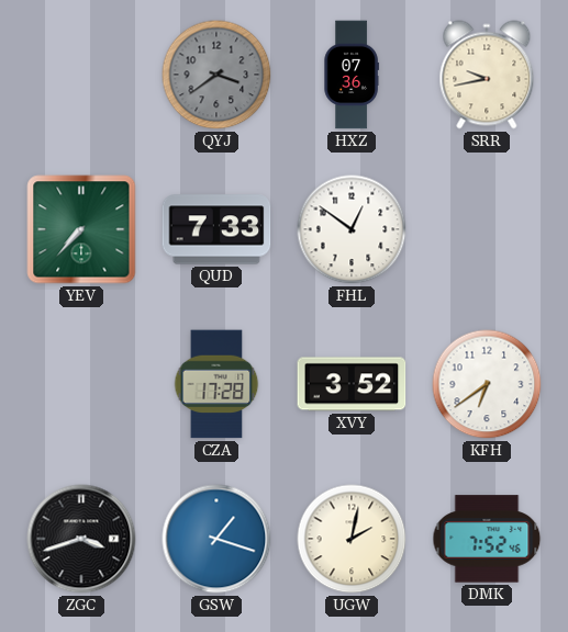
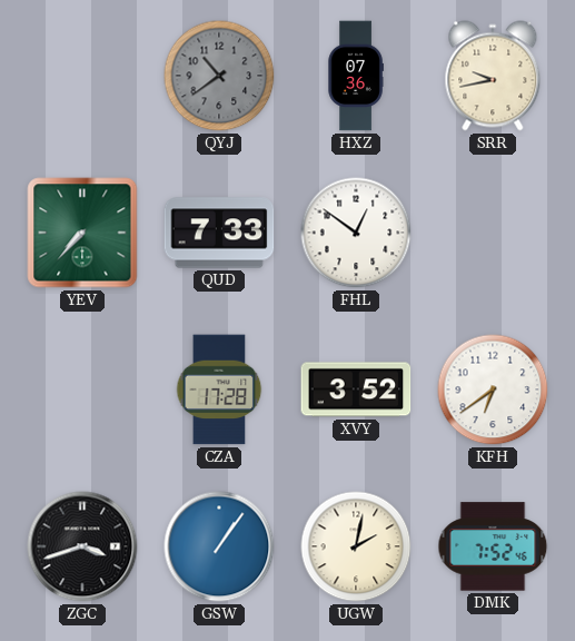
QYJ: 3:39 -> 10:39 (219, 76)
GSW: 1:18 -> 1:06 (219, 546)
